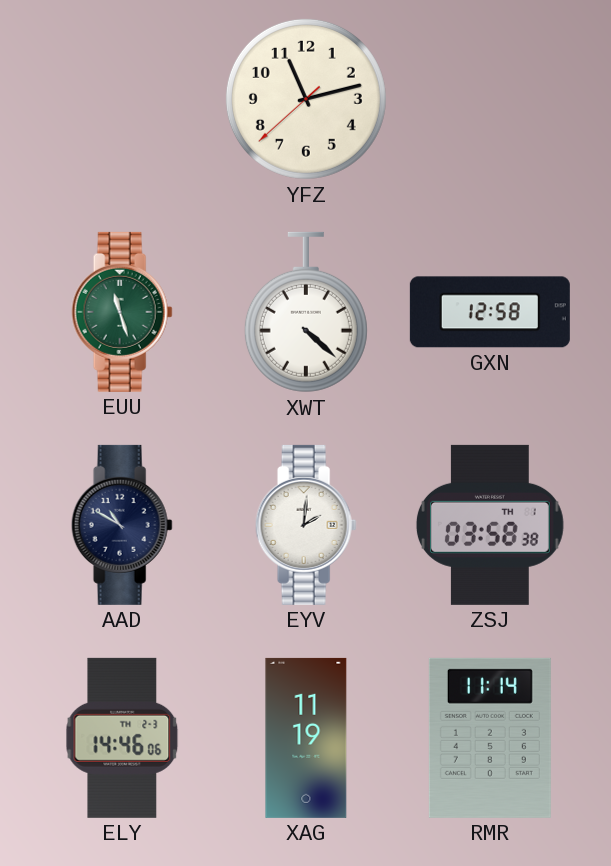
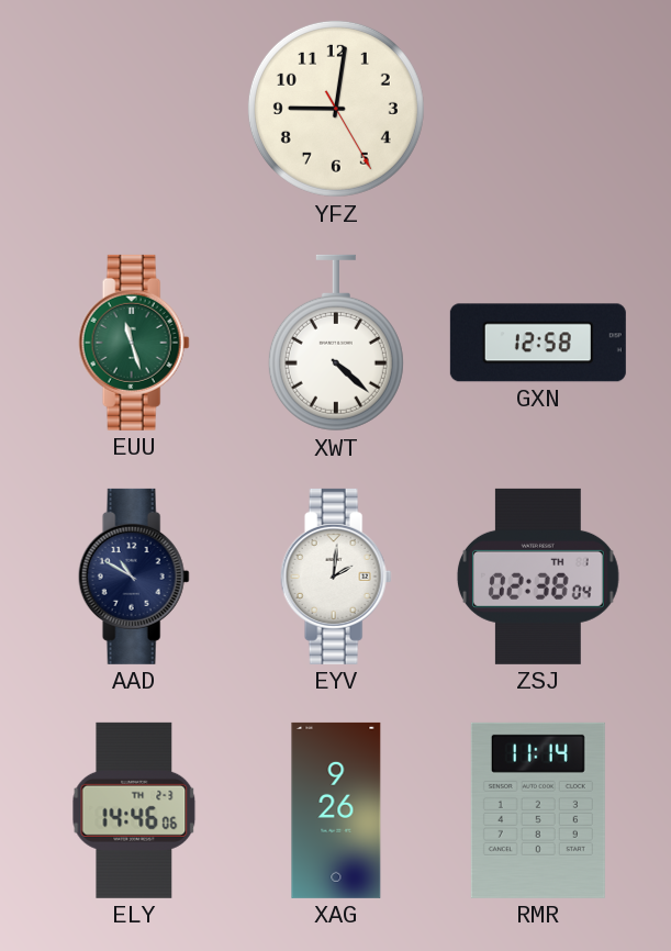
YFZ: 11:12 -> 9:01 (336, 109)
ZSJ: 03:58 -> 02:38 (538, 577)
XAG: 11:19 -> 9:26 (336, 810)
